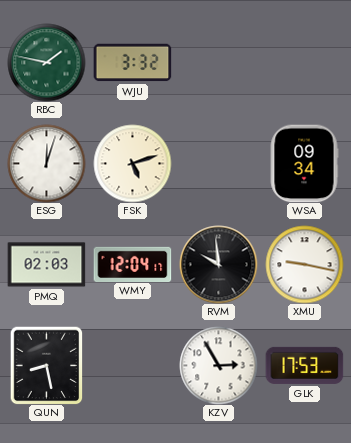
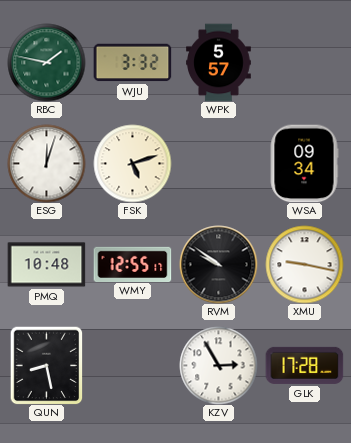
WPK: none -> 5:57 (219, 62)
PMQ: 02:03 -> 10:48 (46, 265)
WMY: 12:04 -> 12:55 (132, 264)
RVM: 9:59 -> 9:51 (218, 264)
GLK: 17:53 -> 17:28 (304, 365)
